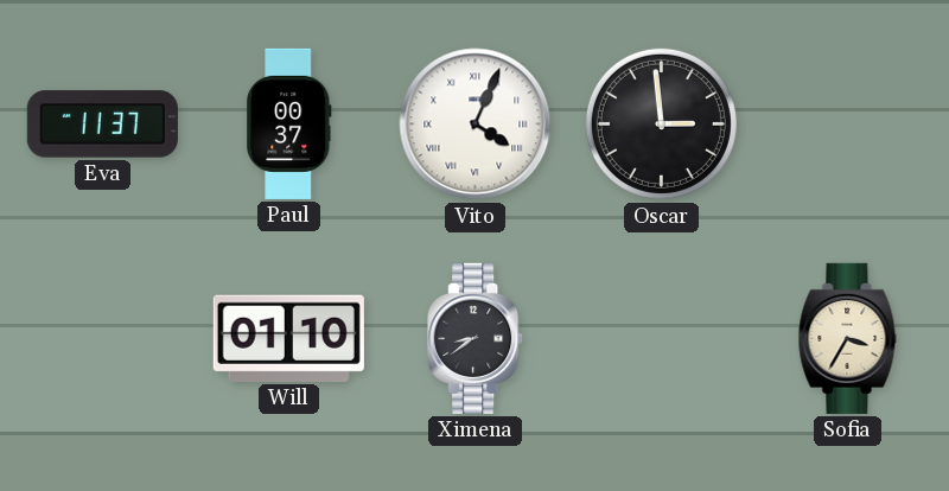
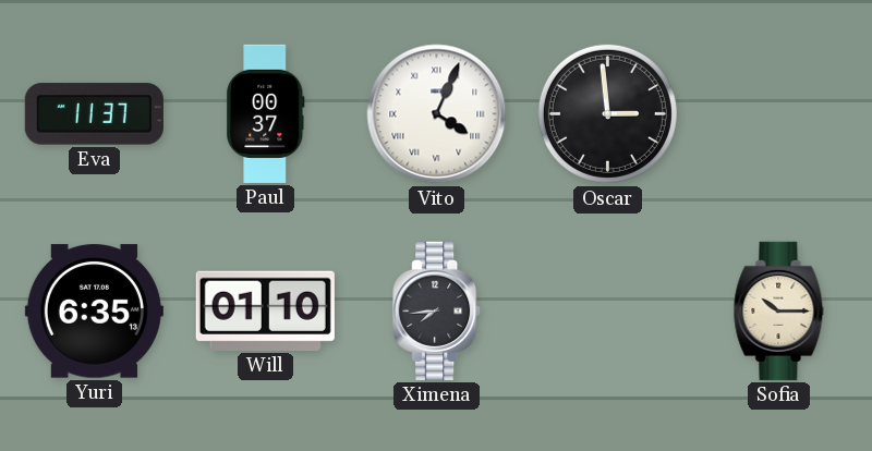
Yuri: none -> 6:35 (94, 312)
Ximena: 8:39 -> 7:44 (437, 310)
Sofia: 3:35 -> 10:15 (779, 310)
